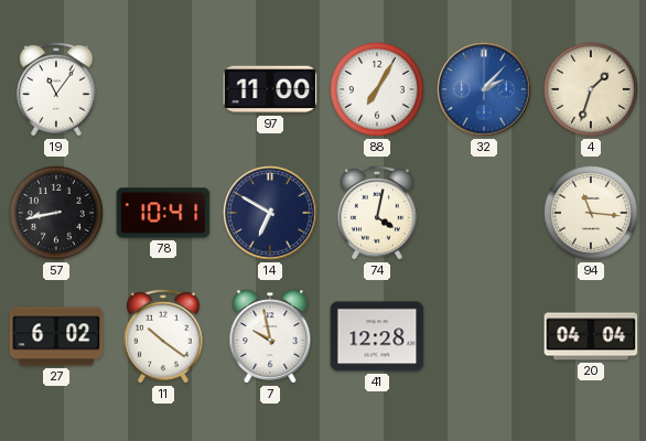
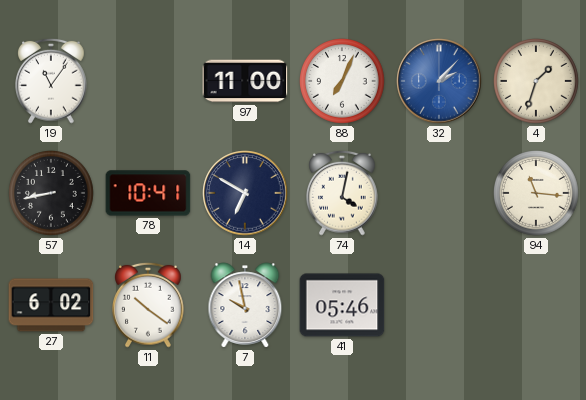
88: 7:05 -> 7:04 (342, 81)
41: 12:28 -> 05:46 (342, 305)
20: 04:04 -> none (591, 336)
